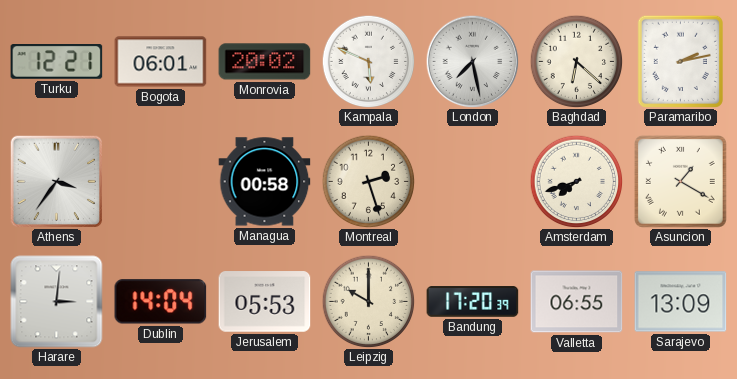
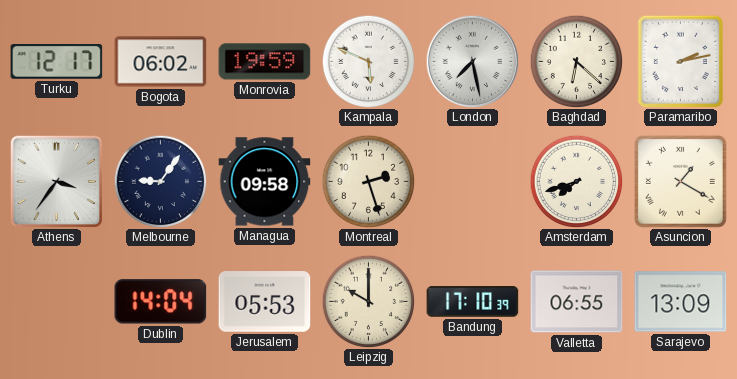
Turku: 12:21 -> 12:17 (57, 62)
Bogota: 06:01 -> 06:02 (161, 62)
Monrovia: 20:02 -> 19:59 (265, 62)
Melbourne: none -> 9:06 (160, 181)
Managua: 00:58 -> 09:58 (265, 182)
Harare: 3:01 -> none (57, 302)
Bandung: 17:20 -> 17:10 (473, 302)
